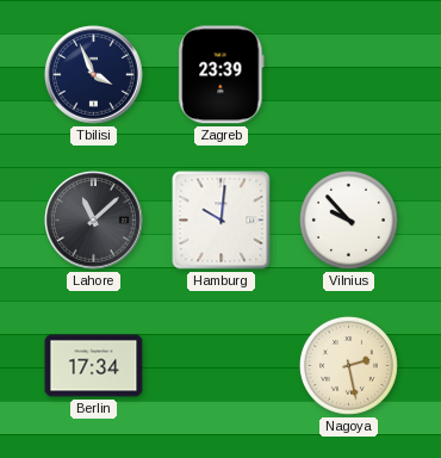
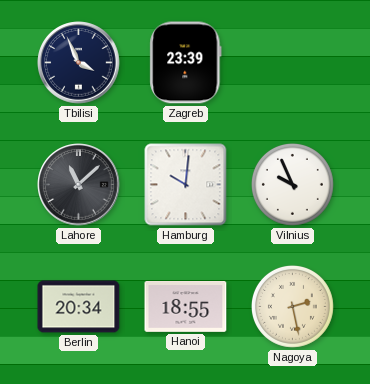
Vilnius: 9:53 -> 9:56 (292, 184)
Berlin: 17:34 -> 20:34 (79, 307)
Hanoi: none -> 18:55 (186, 307)
